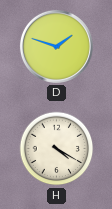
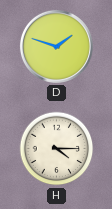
H: 4:20 -> 4:15 (57, 149)
